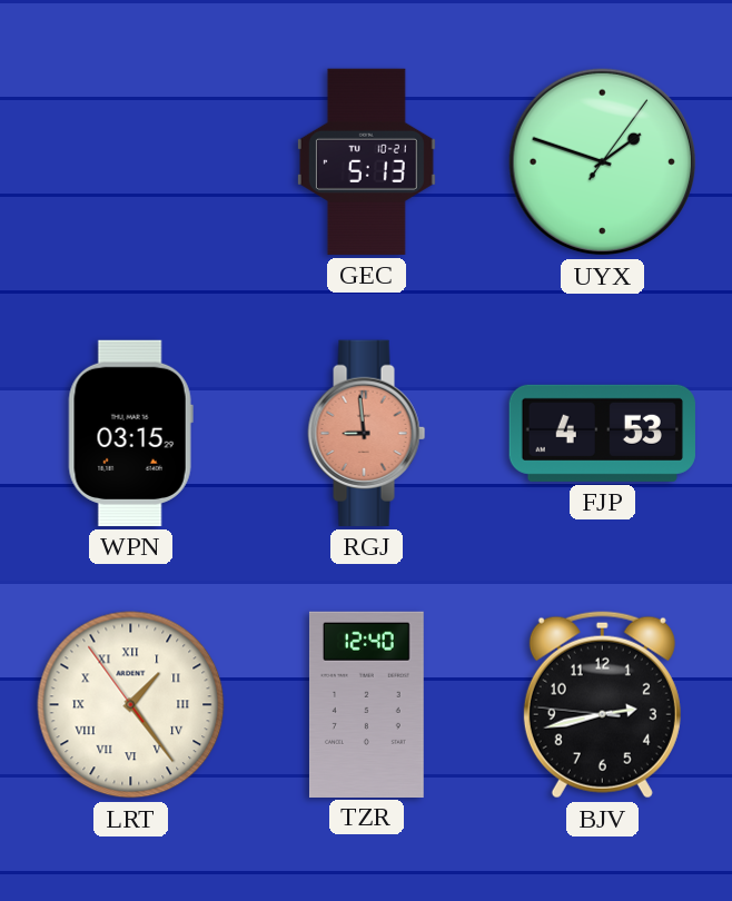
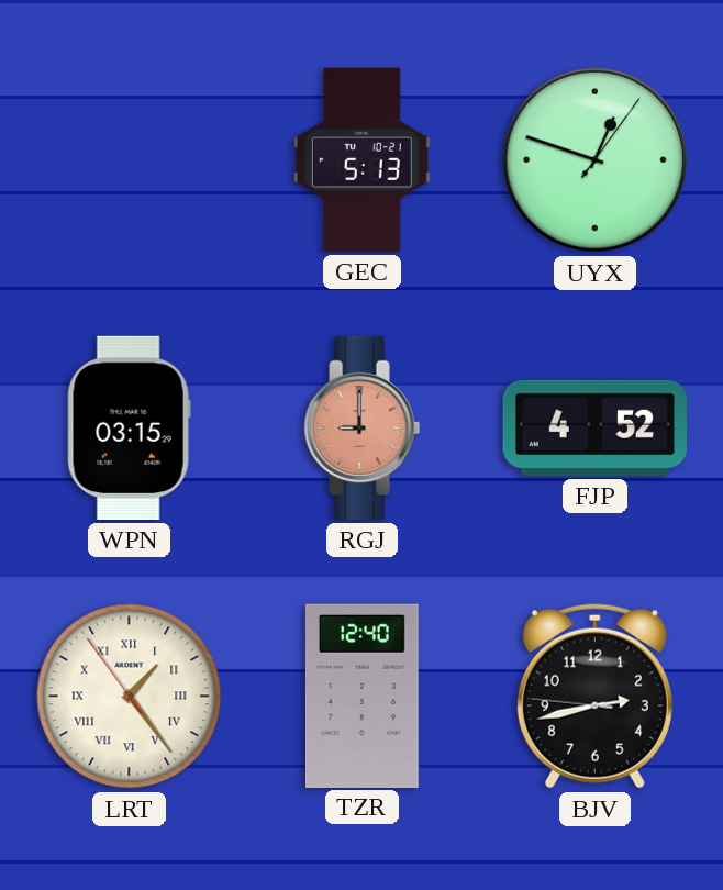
UYX: 1:48 -> 12:48 (596, 160)
RGJ: 8:59 -> 9:00 (363, 427)
FJP: 4:53 -> 4:52 (594, 427)
